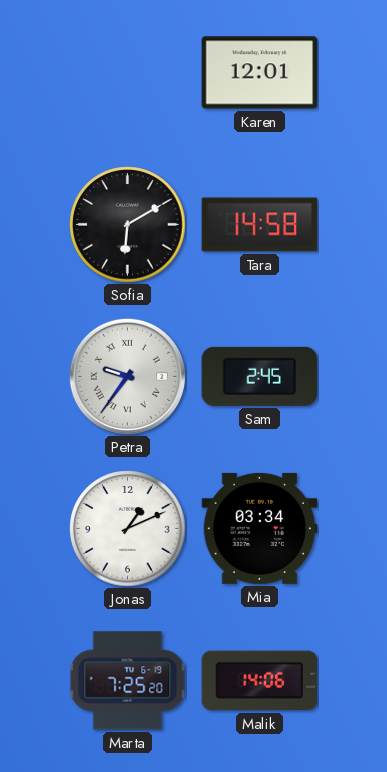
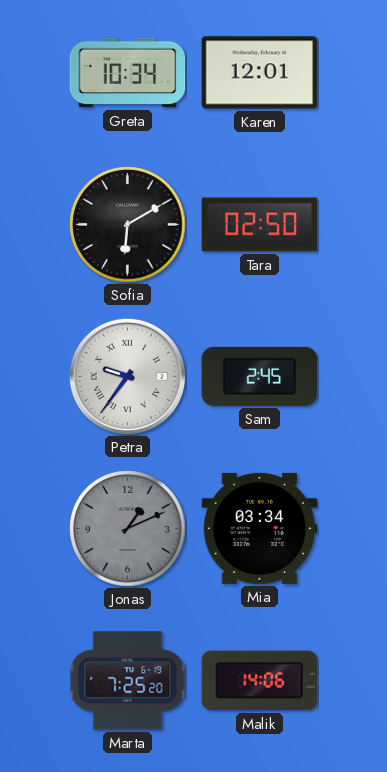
Greta: none -> 10:34 (128, 73)
Tara: 14:58 -> 02:50 (260, 225)
Jonas dial: white -> grey (128, 529)
